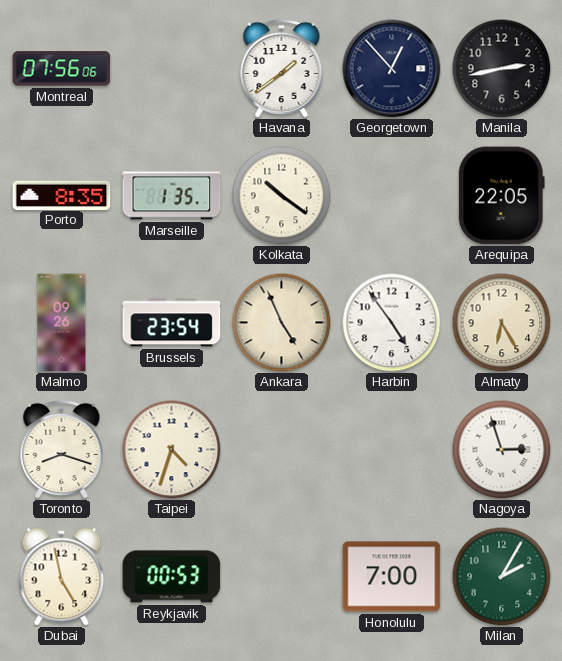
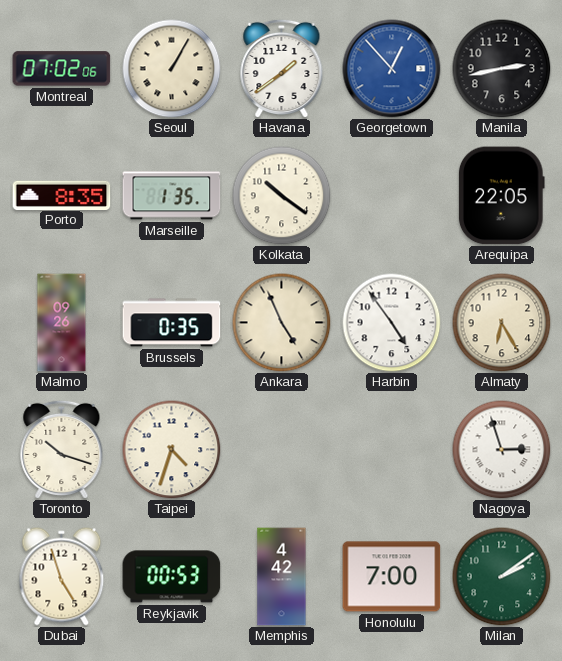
Montreal: 07:56 -> 07:02 (62, 69)
Seoul: none -> 1:05 (172, 69)
Georgetown dial: navy -> blue (392, 69)
Brussels: 23:54 -> 0:35 (172, 323)
Toronto: 8:18 -> 10:18 (62, 449)
Dubai: 4:58 -> 4:57 (62, 577)
Memphis: none -> 4:42 (282, 577)
Milan: 2:05 -> 2:09 (502, 577)
